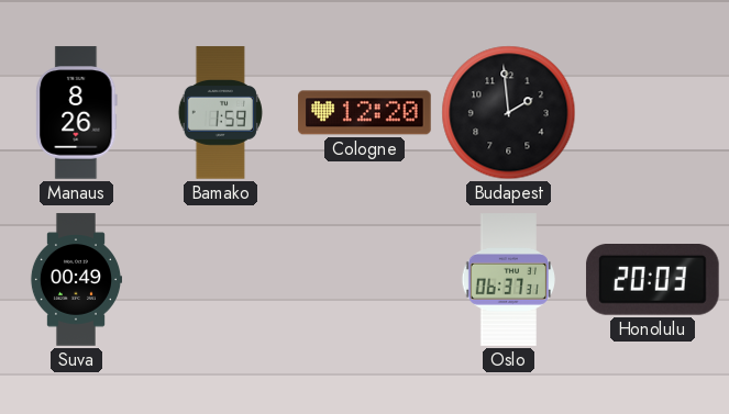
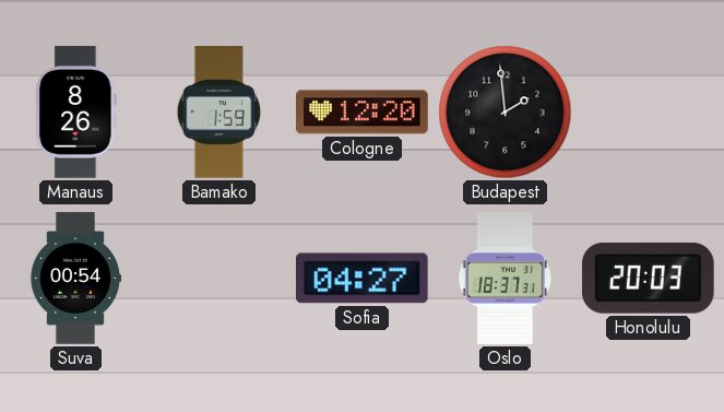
Suva: 00:49 -> 00:54 (74, 279)
Sofia: none -> 04:27 (363, 279)
Oslo: 06:37 -> 18:37 (506, 279)
